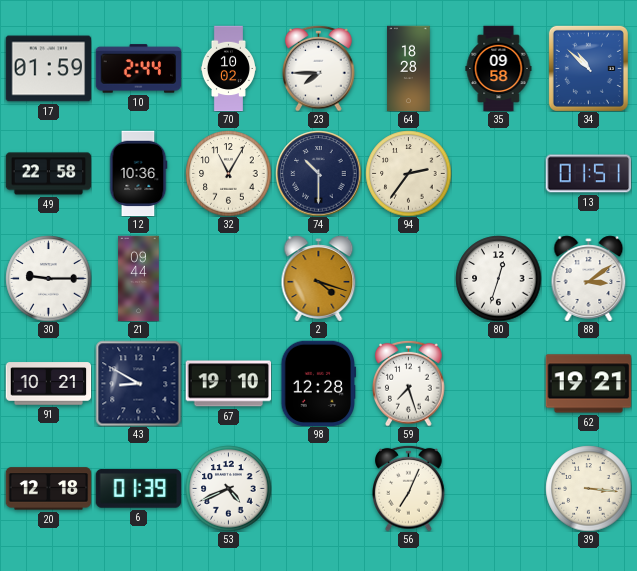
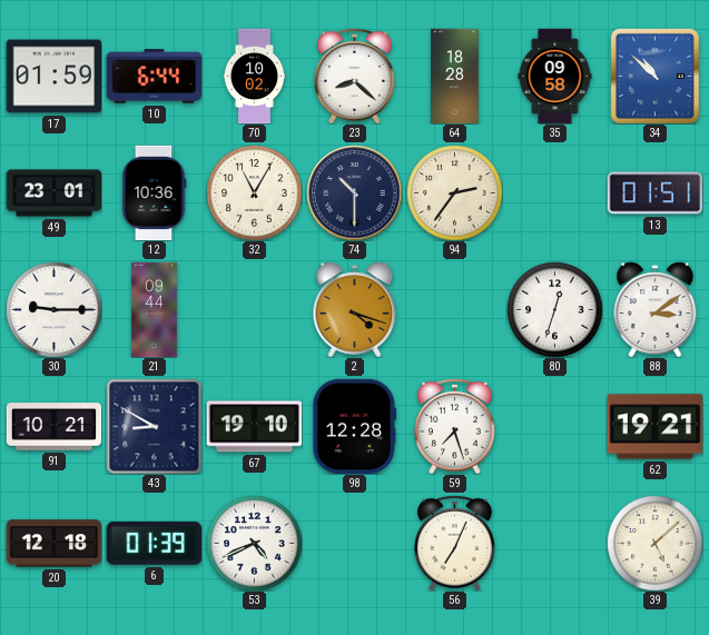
10: 2:44 -> 6:44 (154, 77)
23: 7:45 -> 8:22 (355, 76)
49: 22:58 -> 23:01 (53, 194)
39: 3:16 -> 5:08 (654, 543)
